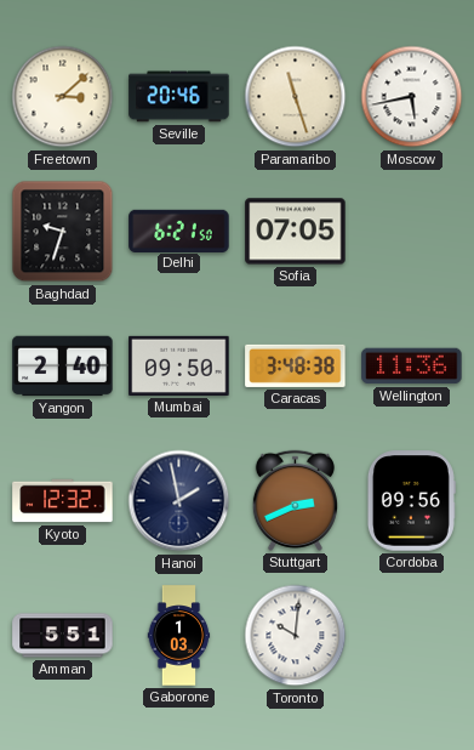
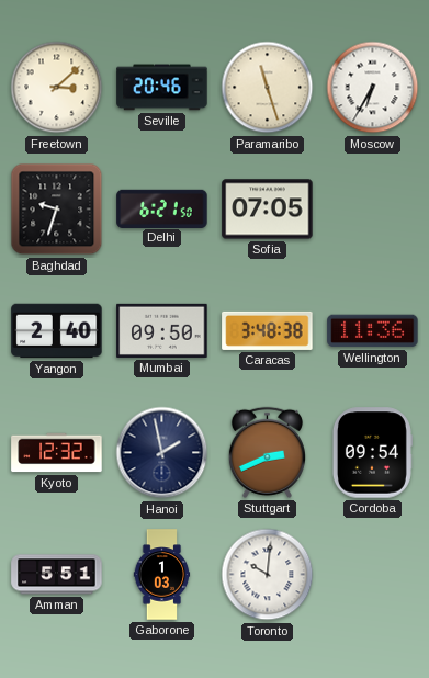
Moscow: 5:43 -> 6:35 (373, 88)
Cordoba: 09:56 -> 09:54 (372, 453)
